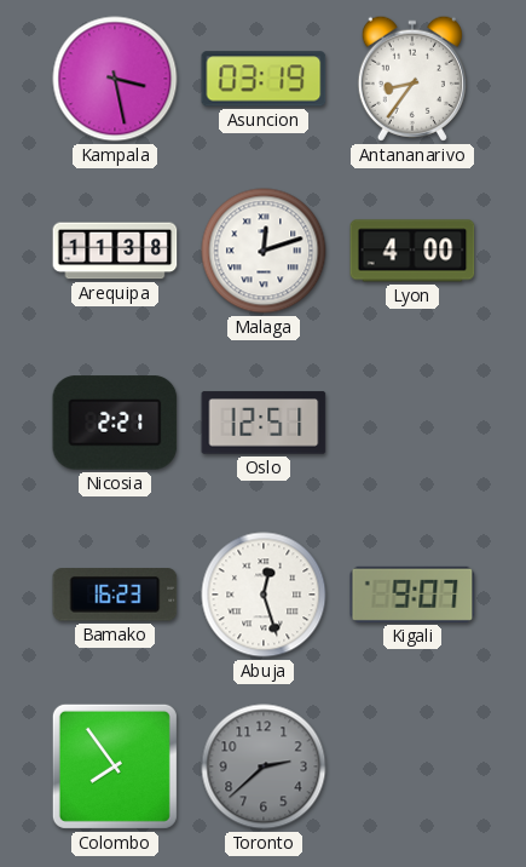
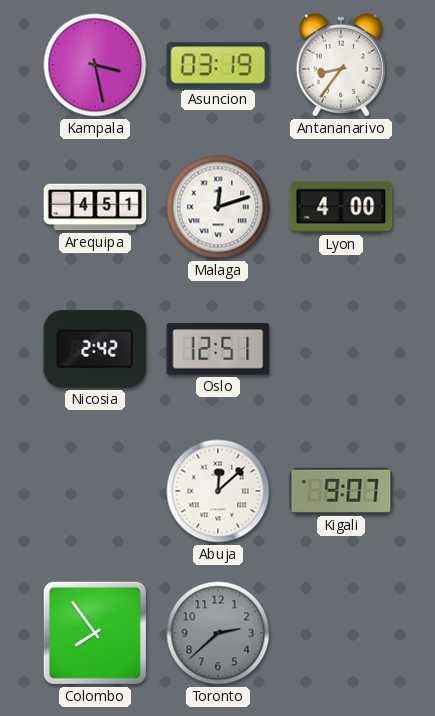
Arequipa: 11:38 -> 4:51 (95, 207)
Nicosia: 2:21 -> 2:42 (95, 349)
Bamako: 16:23 -> none (115, 595)
Abuja: 12:27 -> 12:08 (218, 491)
